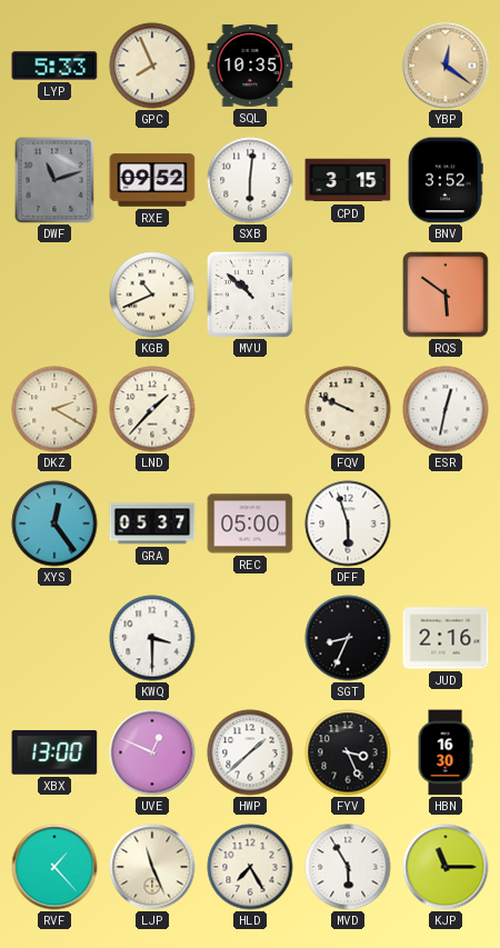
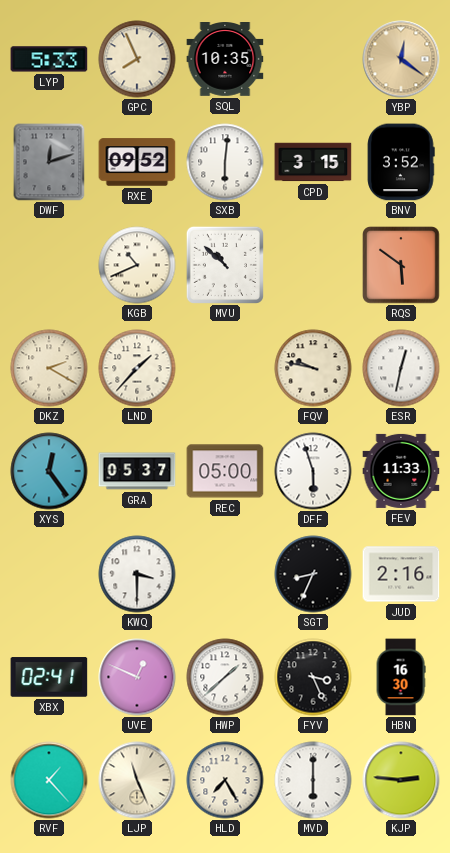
DWF: 11:12 -> 12:12 (49, 162)
FQV: 9:49 -> 9:47 (313, 368)
FEV: none -> 11:33 (401, 471)
XBX: 13:00 -> 02:41 (49, 677)
MVD: 5:55 -> 6:00 (313, 780)
KJP: 11:15 -> 2:46 (401, 780)
